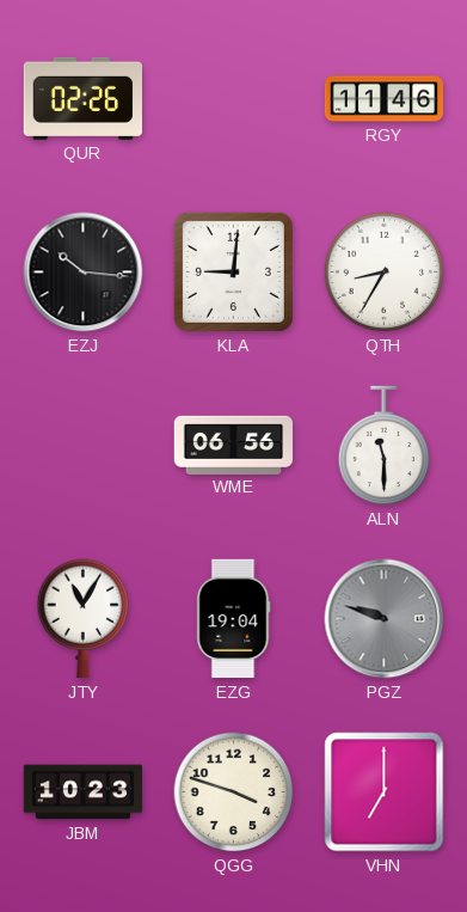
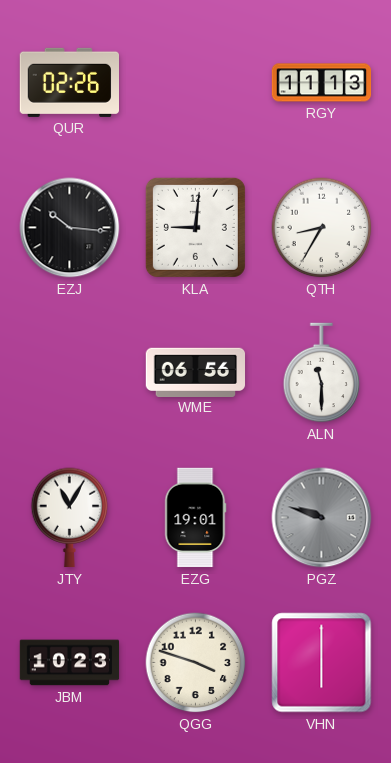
RGY: 11:46 -> 11:13 (322, 83)
EZG: 19:04 -> 19:01 (196, 518)
VHN: 7:00 -> 6:00 (322, 663)
